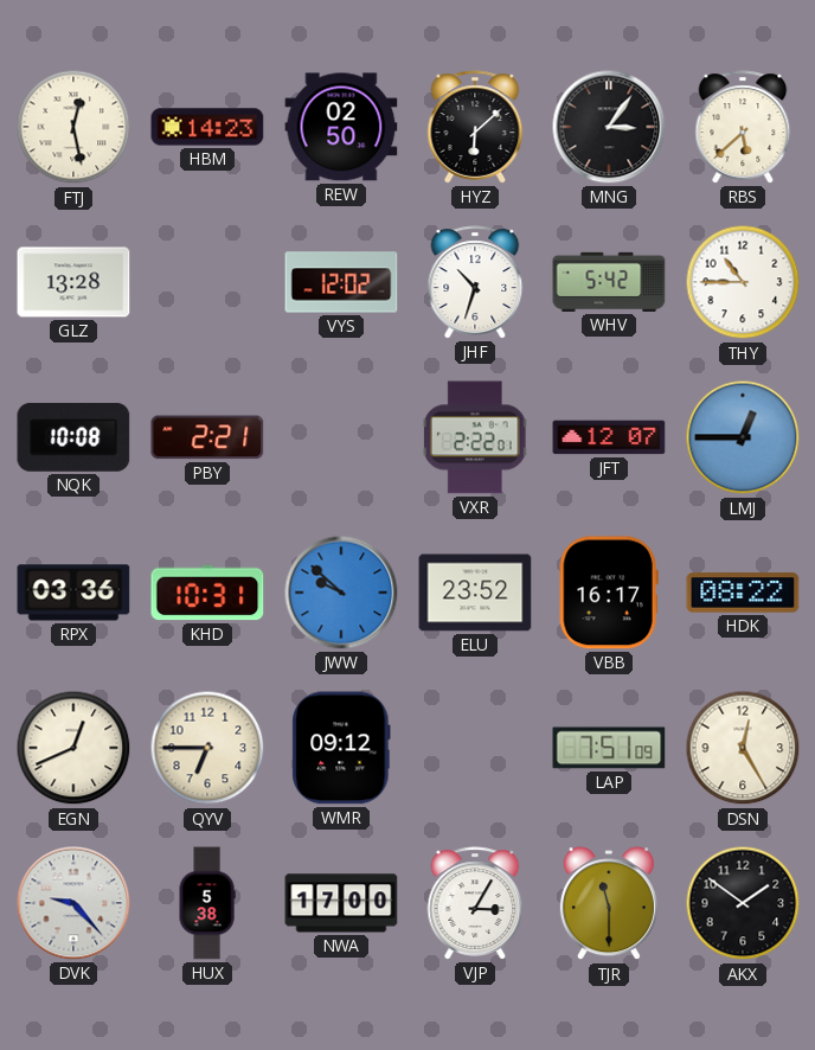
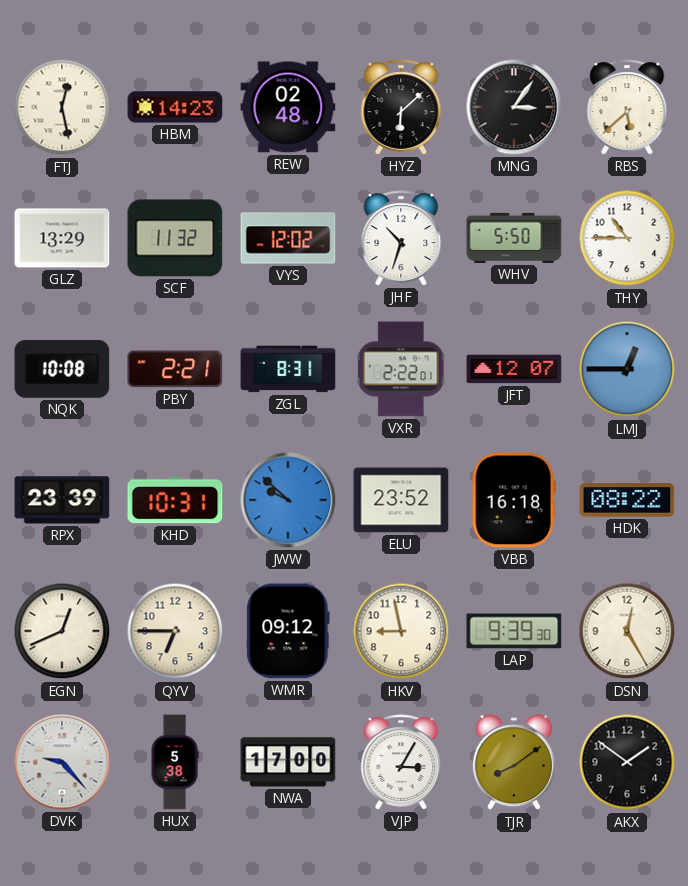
REW: 02:50 -> 02:48 (288, 107)
GLZ: 13:28 -> 13:29 (62, 238)
SCF: none -> 11:32 (175, 238)
WHV: 5:42 -> 5:50 (514, 238)
ZGL: none -> 8:31 (288, 369)
RPX: 03:36 -> 23:39 (62, 500)
VBB: 16:17 -> 16:18 (514, 500)
HKV: none -> 8:58 (401, 631)
LAP: 7:51 -> 9:39 (514, 631)
TJR: 11:30 -> 8:09 (514, 763)
